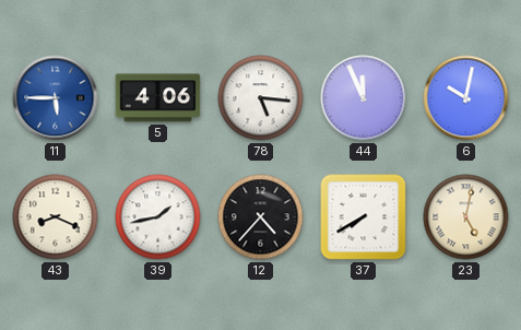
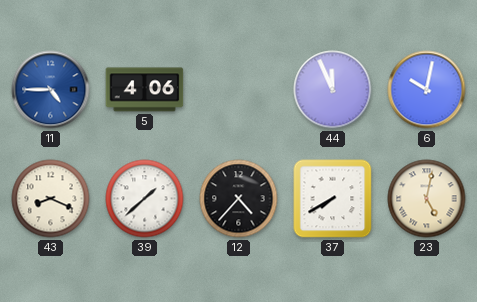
11: 5:45 -> 4:45 (51, 90)
78: 5:16 -> none (261, 98)
39: 1:43 -> 1:38 (145, 199)
